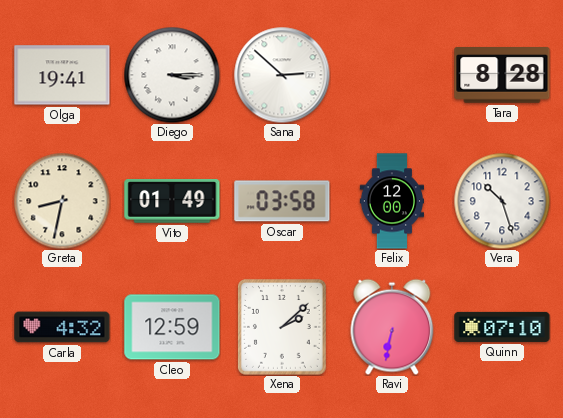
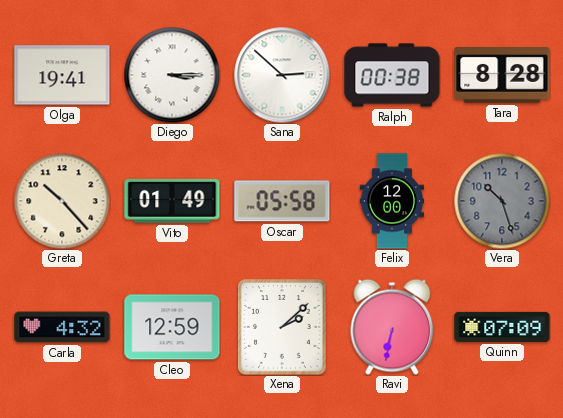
Ralph: none -> 00:38 (392, 75)
Greta: 8:32 -> 10:23 (62, 201)
Oscar: 03:58 -> 05:58 (282, 201)
Vera dial: white -> grey (502, 201)
Quinn: 07:10 -> 07:09 (502, 327)
